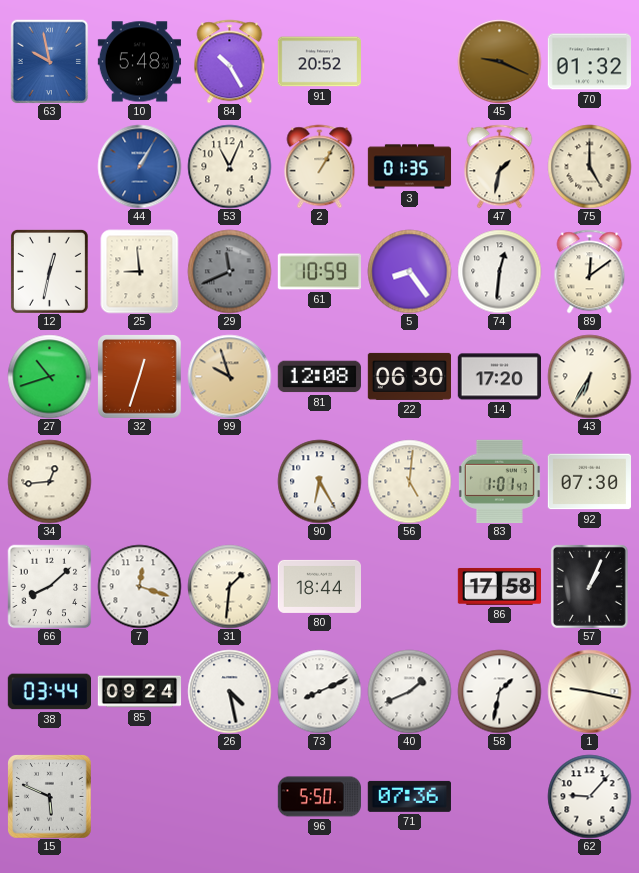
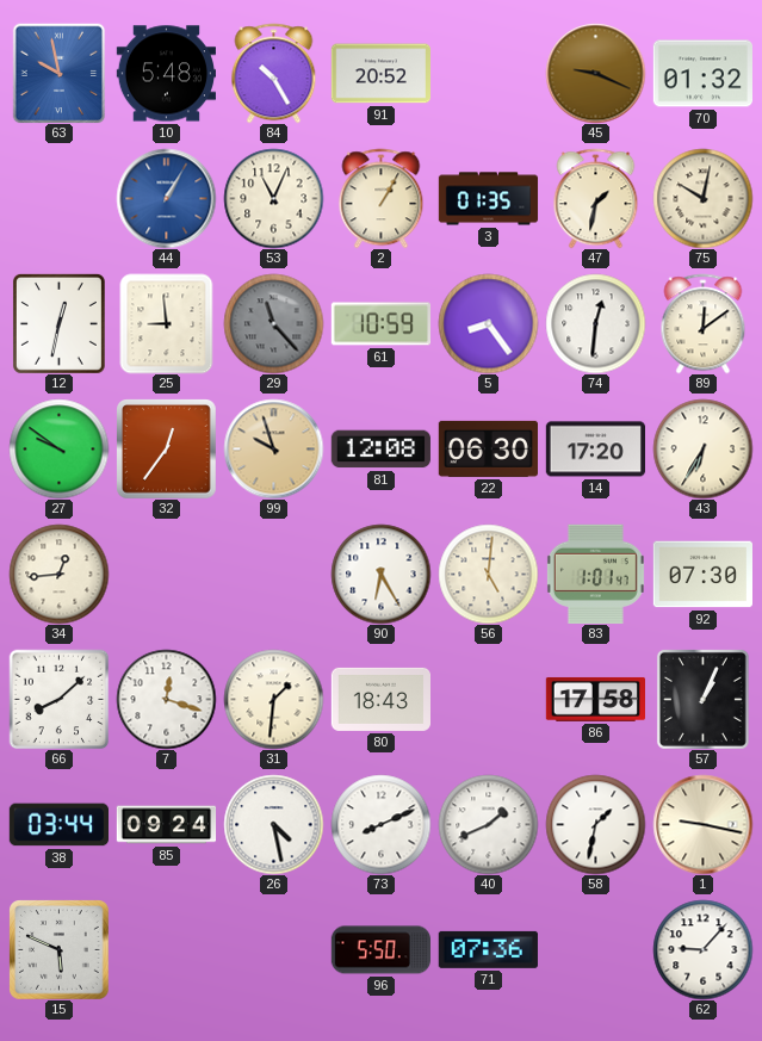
75: 5:00 -> 10:02 (702, 198)
29: 11:41 -> 11:23 (273, 323)
27: 10:42 -> 9:51 (58, 448)
32: 12:33 -> 12:36 (167, 450)
80: 18:44 -> 18:43 (380, 699)
